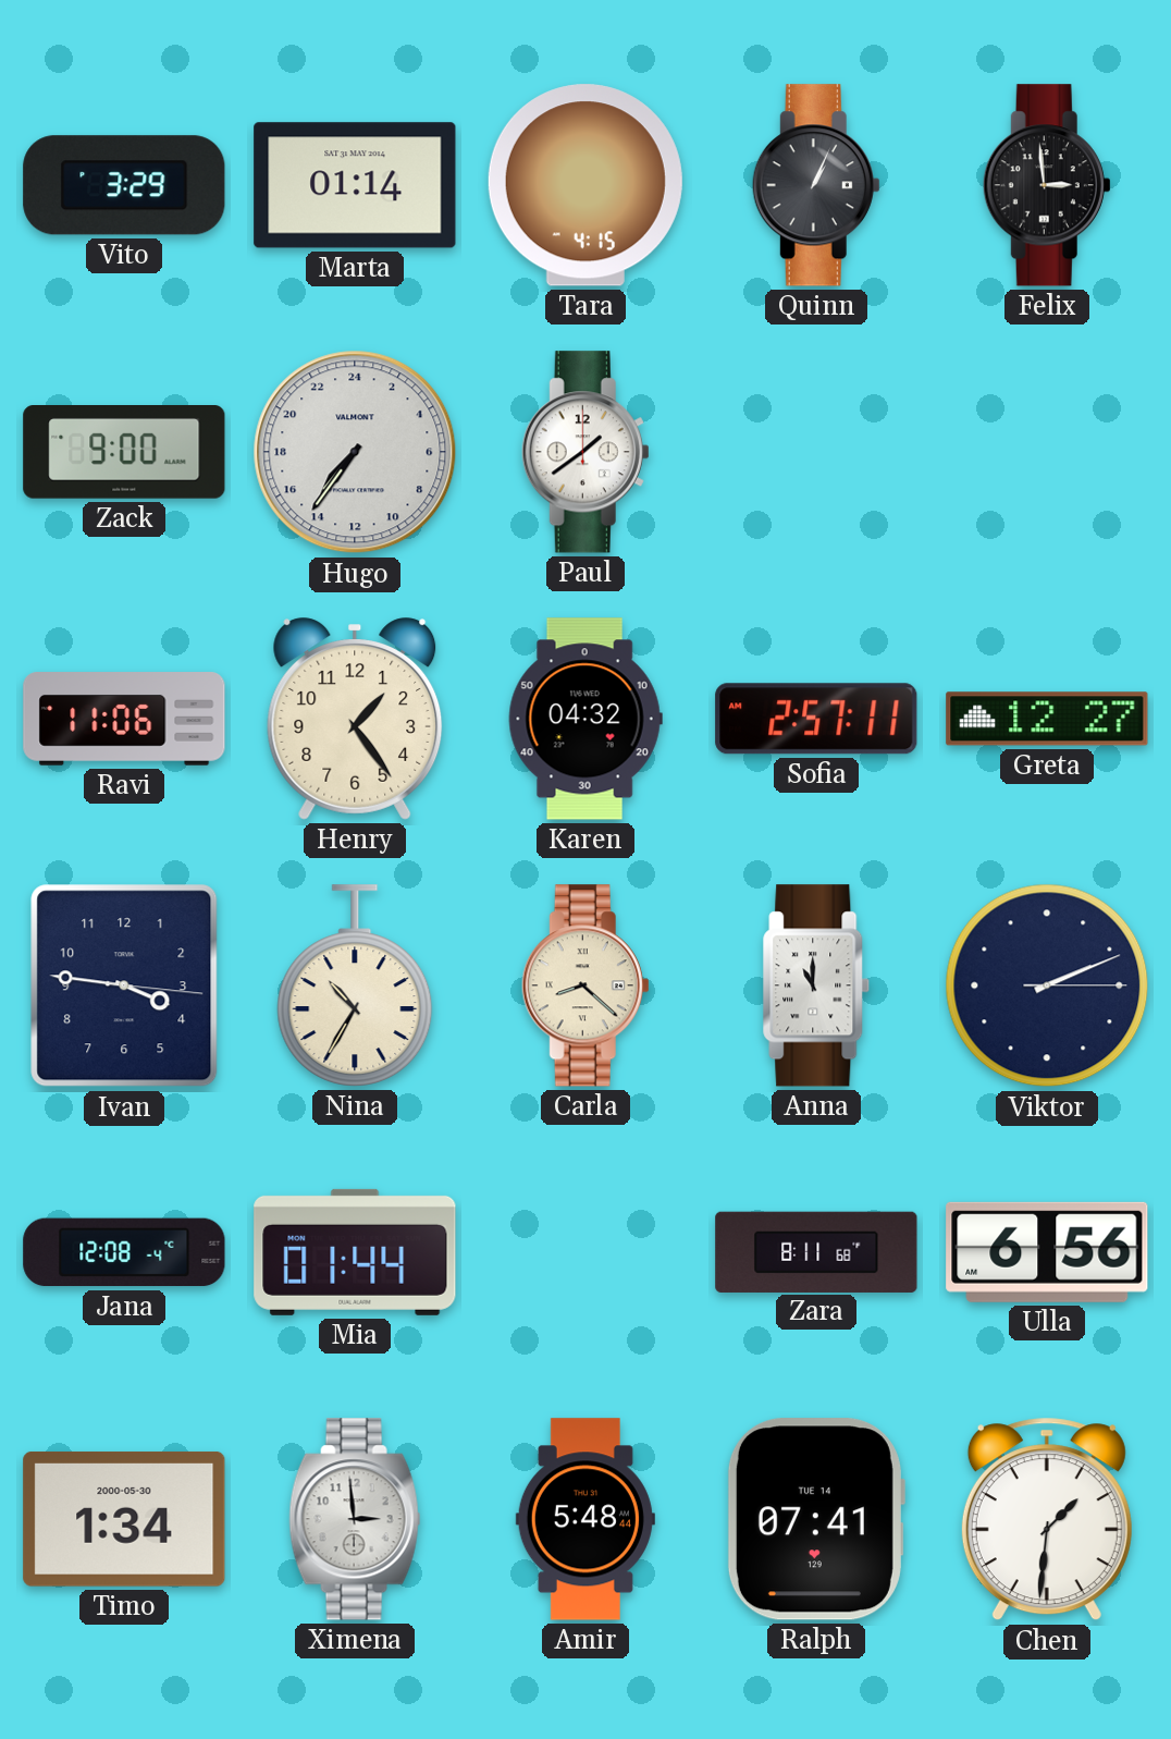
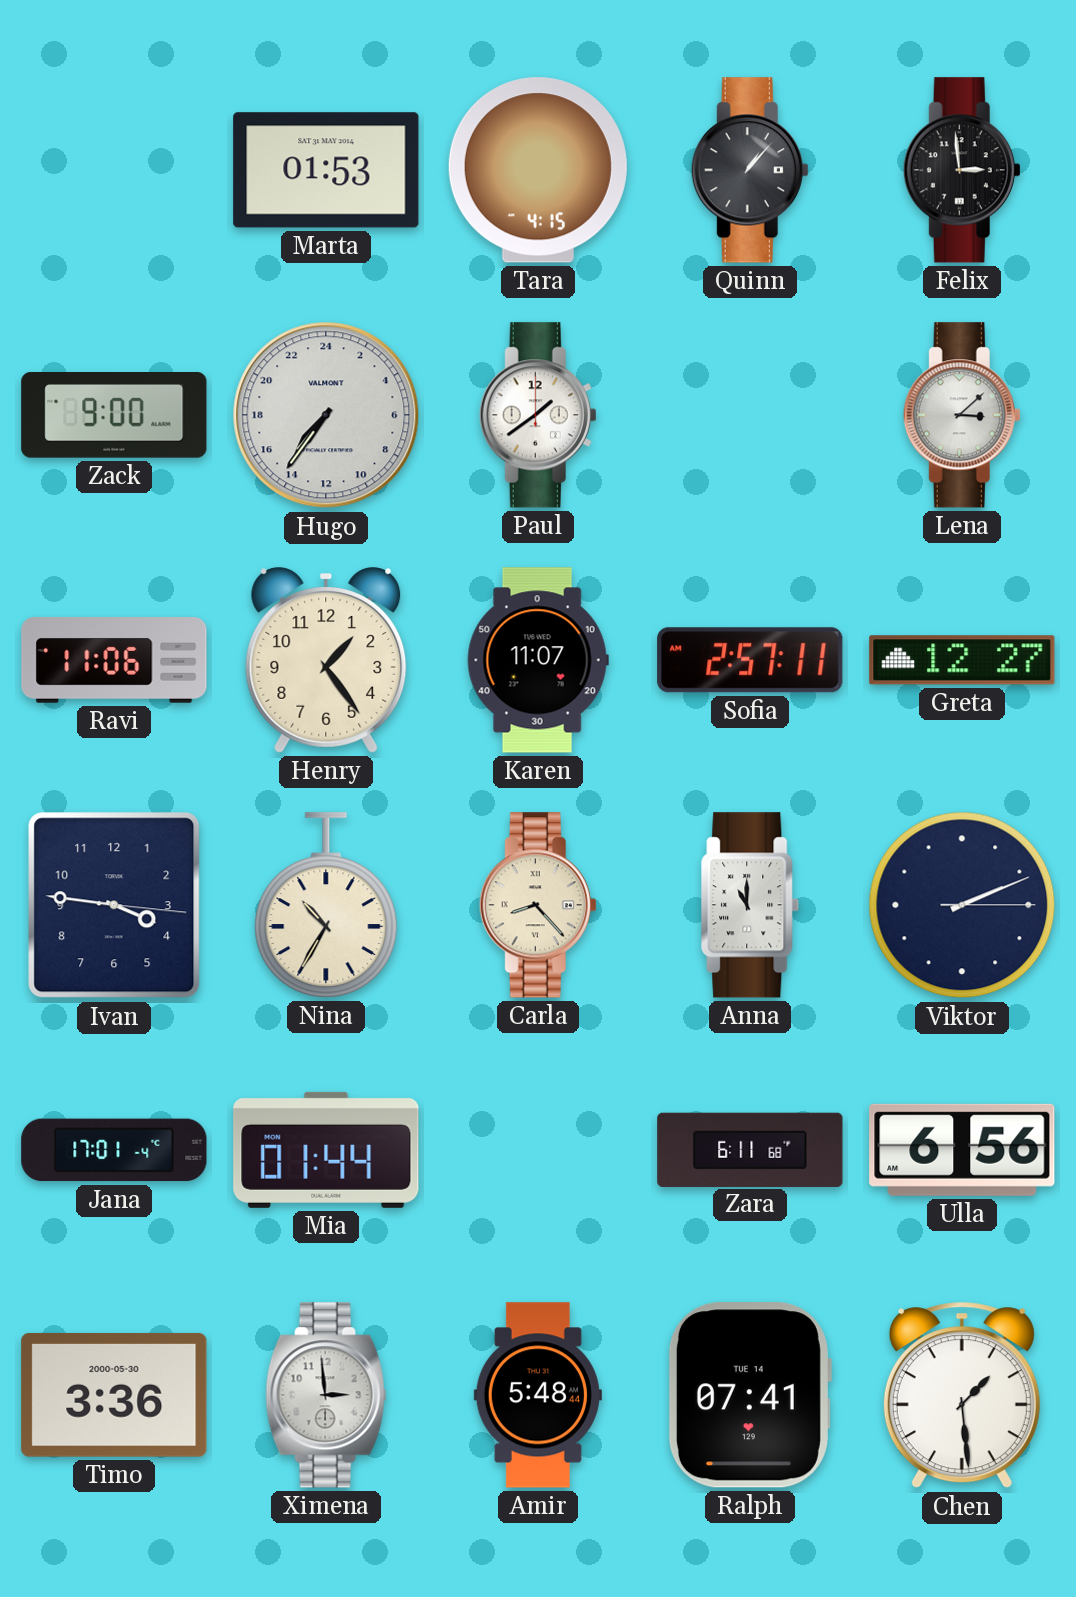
Vito: 3:29 -> none (124, 185)
Marta: 01:14 -> 01:53 (326, 170)
Quinn: 1:04 -> 1:07 (750, 170)
Lena: none -> 3:08 (962, 415)
Karen: 04:32 -> 11:07 (538, 660)
Carla: 8:22 -> 8:23 (538, 905)
Jana: 12:08 -> 17:01 (114, 1150)
Zara: 8:11 -> 6:11 (750, 1149)
Timo: 1:34 -> 3:36 (114, 1395)
Chen: 1:31 -> 1:29 (962, 1395)
